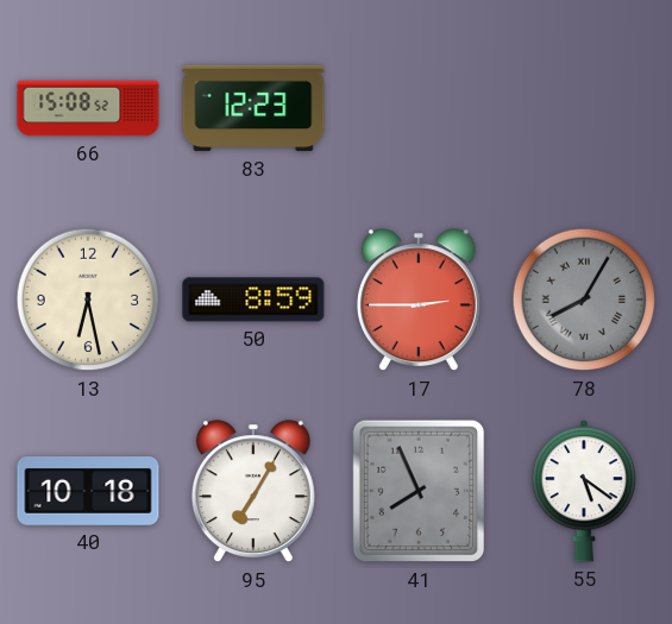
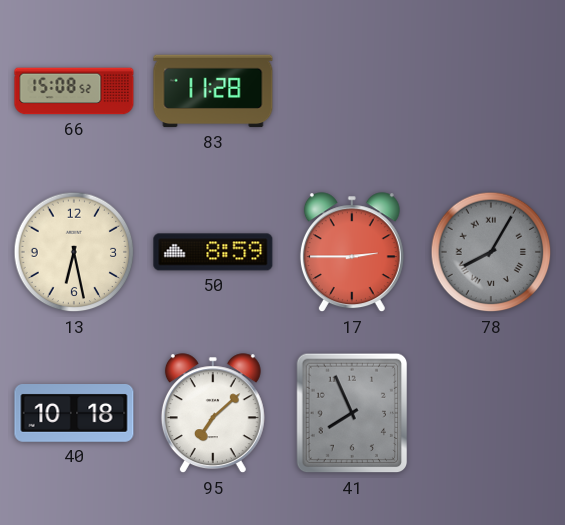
83: 12:23 -> 11:28 (213, 91)
95: 7:05 -> 7:08 (213, 414)
55: 5:21 -> none (584, 491)
